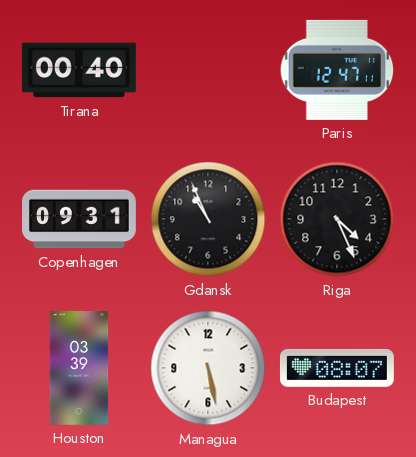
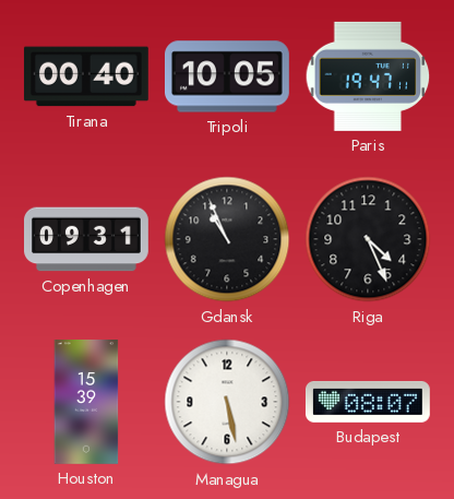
Tripoli: none -> 10:05 (227, 76)
Paris: 12:47 -> 19:47 (368, 76)
Houston: 03:39 -> 15:39 (86, 403)
